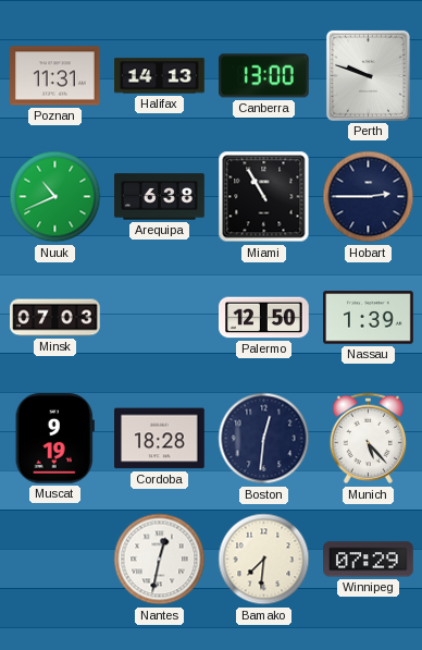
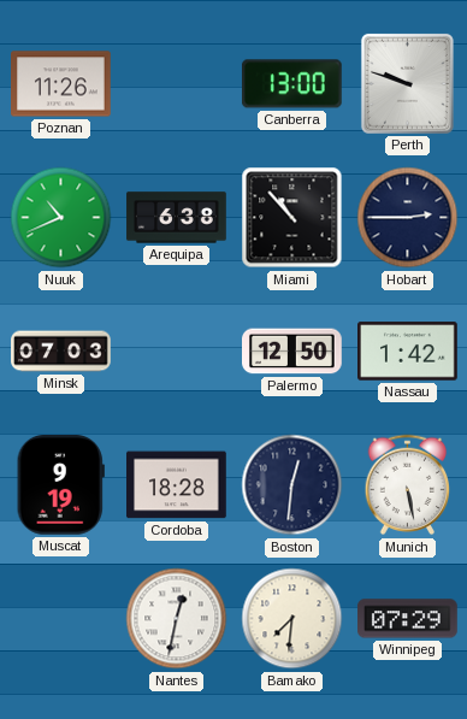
Poznan: 11:31 -> 11:26 (61, 84)
Halifax: 14:13 -> none (160, 76)
Miami: 10:55 -> 10:53 (292, 218)
Nassau: 1:39 -> 1:42 (408, 352)
Munich: 5:23 -> 5:28 (408, 485)
